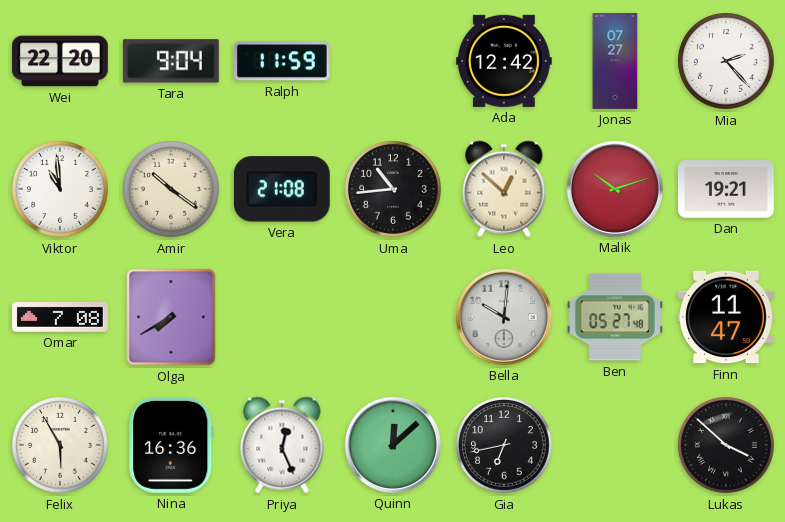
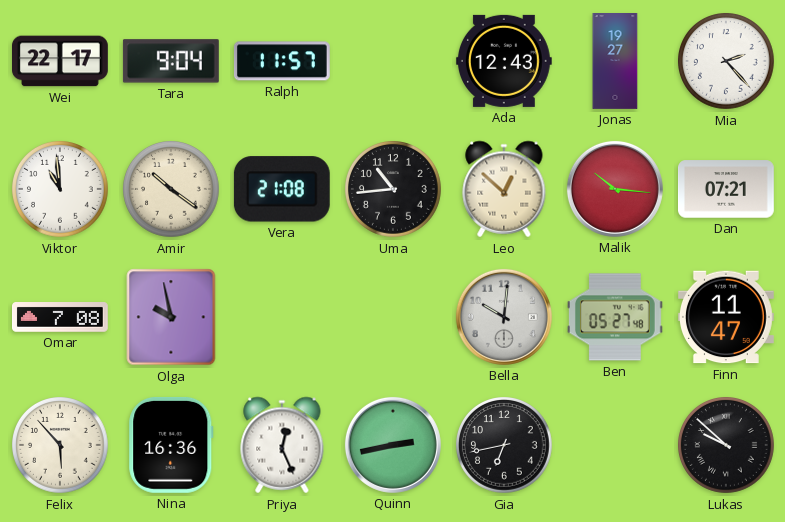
Wei: 22:20 -> 22:17 (61, 61)
Ralph: 11:59 -> 11:57 (282, 61)
Ada: 12:42 -> 12:43 (504, 61)
Jonas: 07:27 -> 19:27 (615, 62)
Malik: 10:12 -> 10:16 (615, 189)
Dan: 19:21 -> 07:21 (727, 189)
Olga: 7:40 -> 9:58 (171, 317)
Felix: 5:55 -> 5:53 (61, 446)
Quinn: 12:08 -> 2:43 (393, 445)
Lukas: 3:52 -> 9:52 (727, 446)
